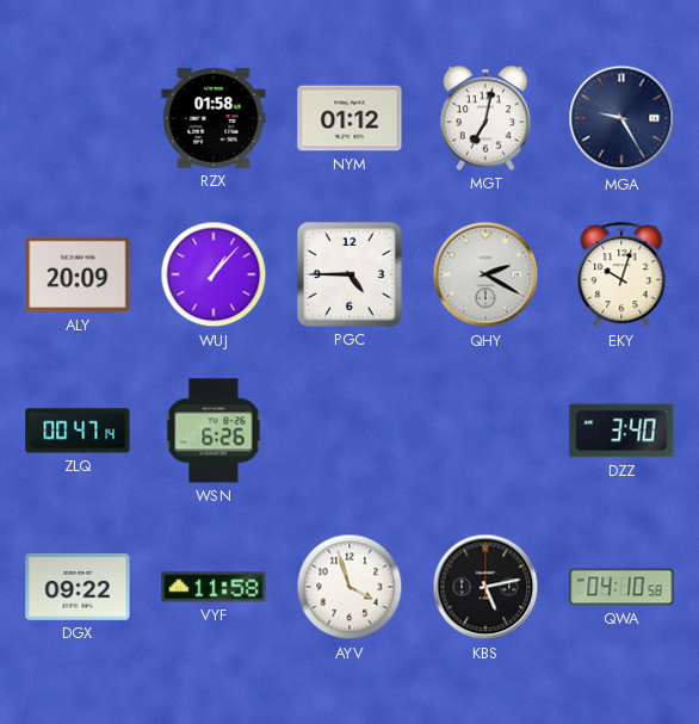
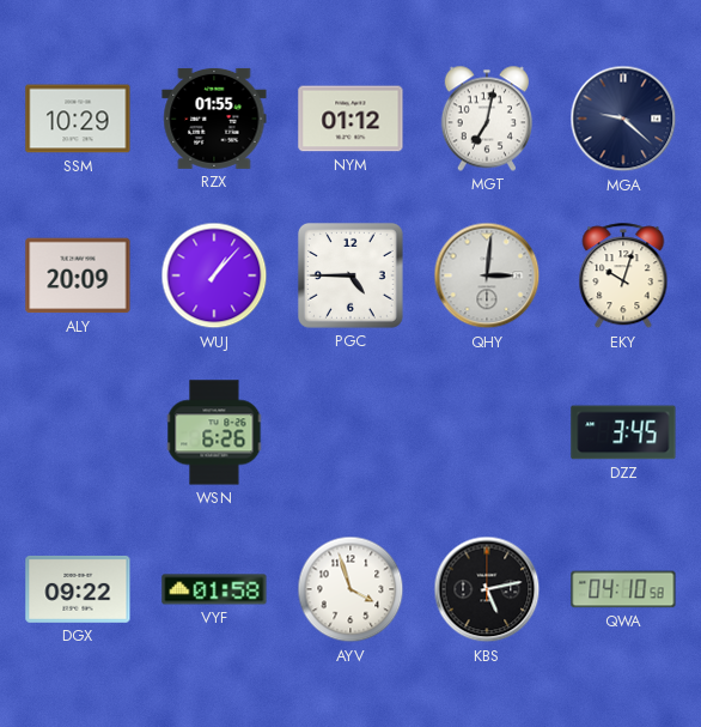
SSM: none -> 10:29 (78, 119)
RZX: 01:58 -> 01:55 (214, 119)
MGA: 9:25 -> 9:22 (623, 119)
QHY: 2:20 -> 3:01 (487, 275)
ZLQ: 00:47 -> none (78, 431)
DZZ: 3:40 -> 3:45 (623, 432)
VYF: 11:58 -> 01:58 (214, 589)
